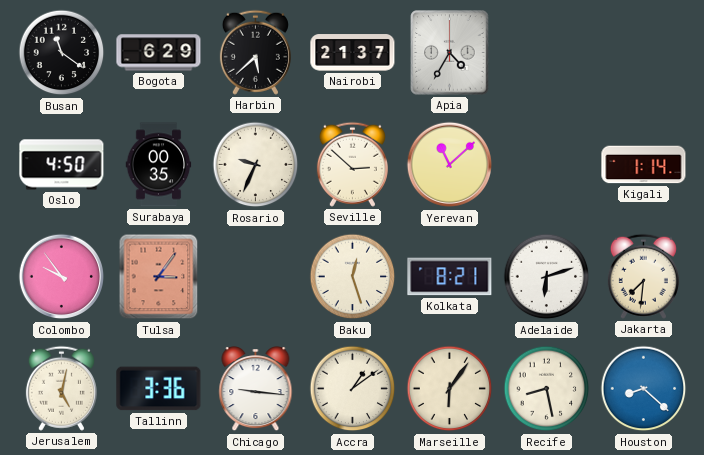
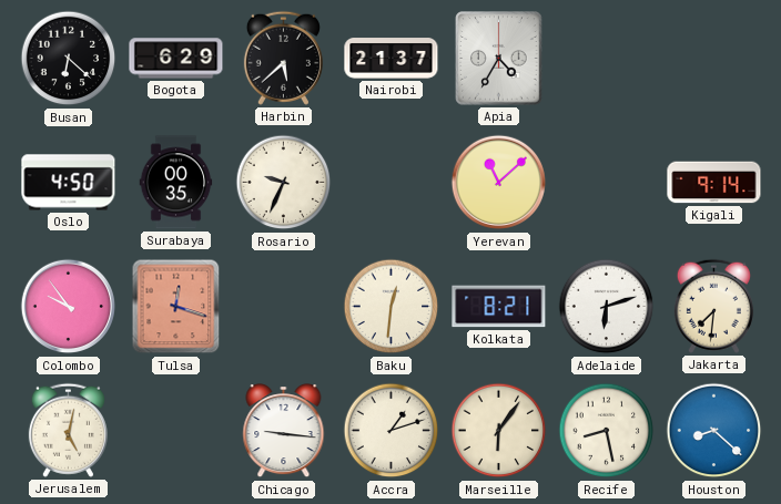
Busan: 11:21 -> 6:22 (69, 59)
Seville: 2:52 -> none (352, 164)
Kigali: 1:14 -> 9:14 (714, 183)
Tulsa: 3:06 -> 12:18 (176, 307)
Baku: 12:27 -> 12:31 (392, 307)
Tallinn: 3:36 -> none (159, 389)
Accra: 1:09 -> 1:12 (392, 431)
